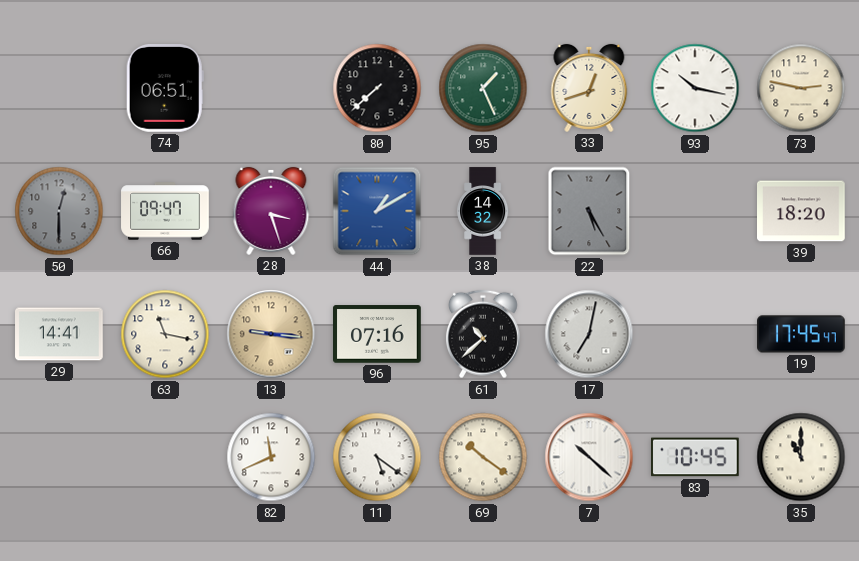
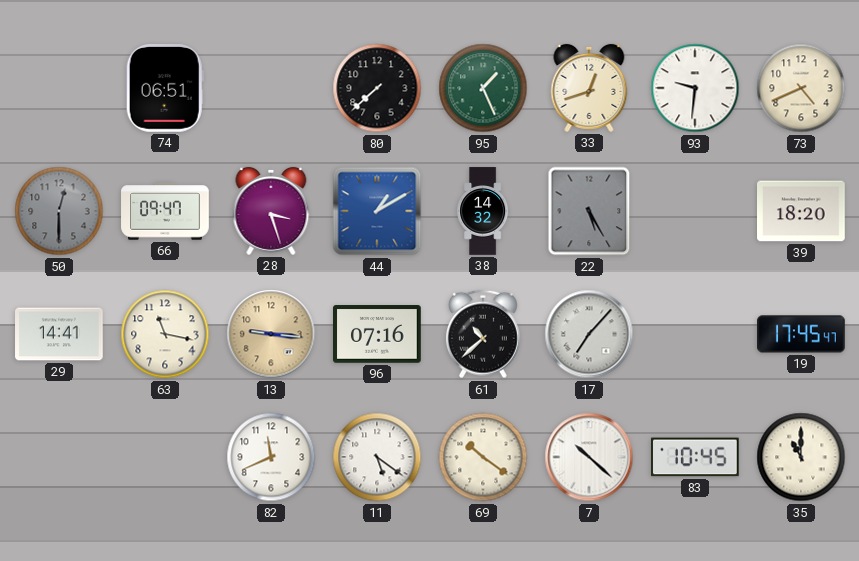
93: 10:17 -> 9:31 (695, 88)
73: 2:47 -> 4:41 (801, 88)
17: 7:02 -> 7:07 (589, 334)
